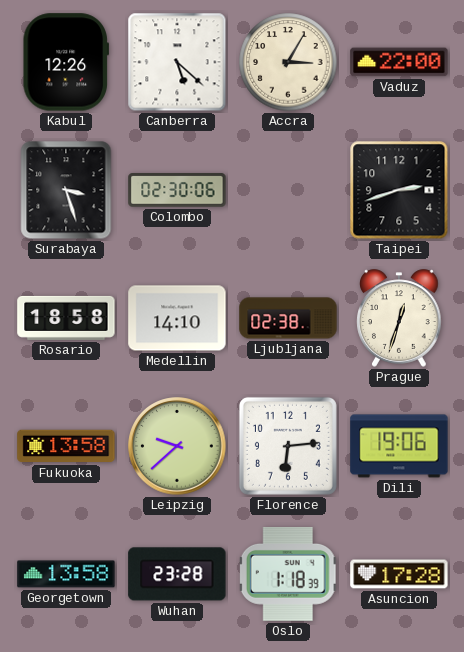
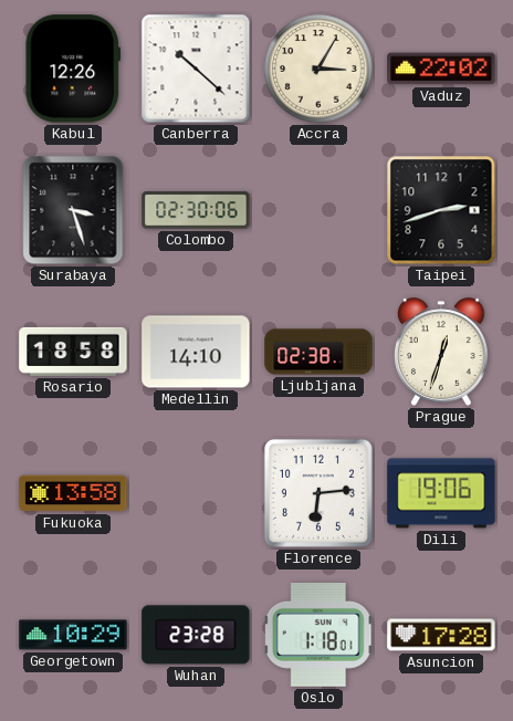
Canberra: 5:22 -> 10:22 (196, 69)
Vaduz: 22:00 -> 22:02 (441, 69)
Leipzig: 9:38 -> none (177, 446)
Georgetown: 13:58 -> 10:29 (73, 635)
Oslo: 1:18:39 -> 1:18:01 (318, 635)
